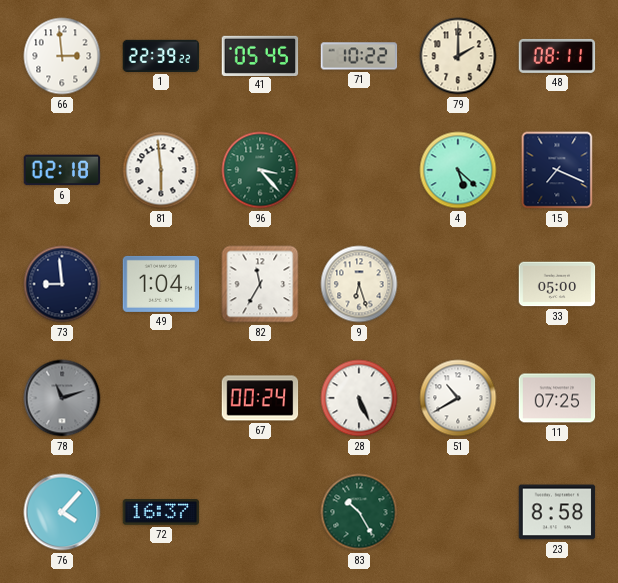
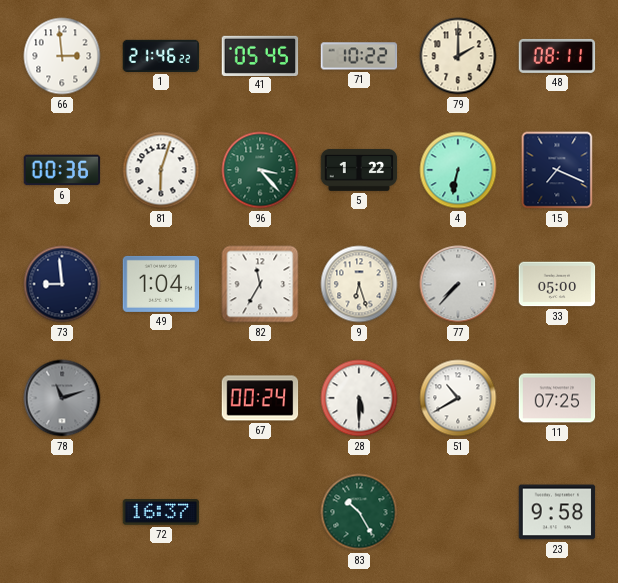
1: 22:39 -> 21:46 (161, 56)
6: 02:18 -> 00:36 (62, 170)
81: 5:59 -> 6:03 (161, 170)
5: none -> 1:22 (359, 170)
4: 5:22 -> 6:32 (458, 170)
77: none -> 7:37 (458, 284)
28: 5:26 -> 5:30 (359, 398)
76: 4:07 -> none (62, 512)
23: 8:58 -> 9:58 (557, 512)
